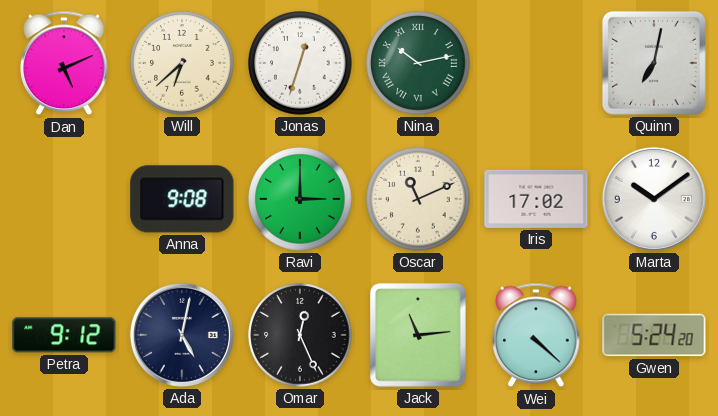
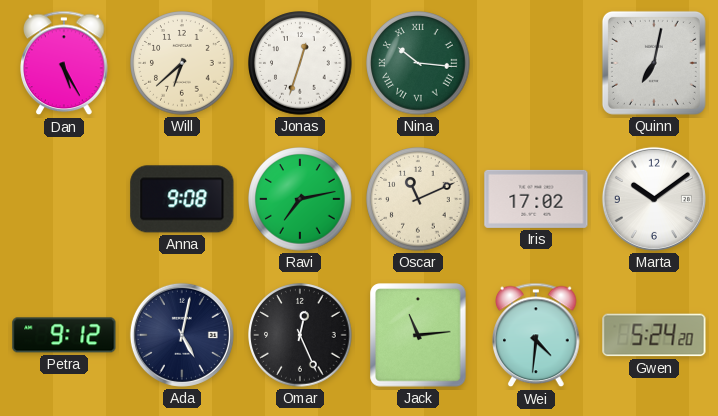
Dan: 5:11 -> 5:25 (64, 63)
Nina: 10:13 -> 10:16 (418, 63)
Ravi: 3:00 -> 7:13 (300, 199)
Wei: 4:22 -> 4:31 (536, 335)
